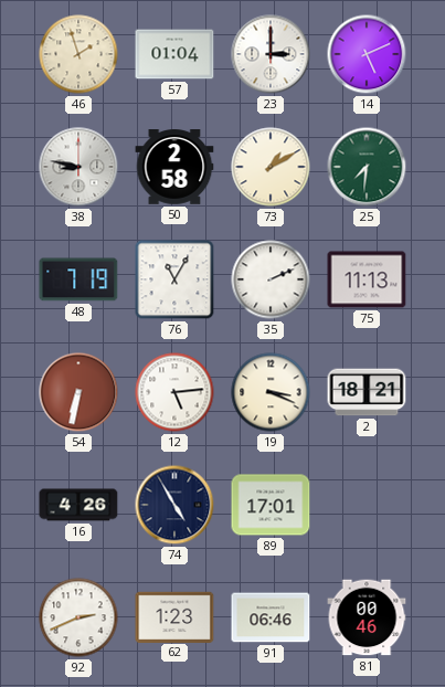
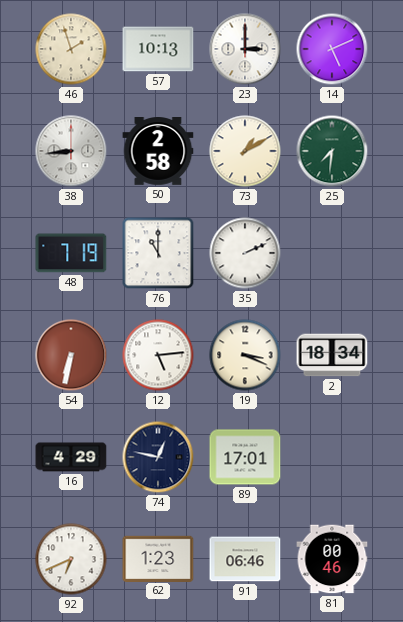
57: 01:04 -> 10:13 (158, 49)
38: 8:47 -> 8:44 (71, 151)
76: 11:05 -> 11:00 (158, 253)
75: 11:13 -> none (367, 279)
2: 18:21 -> 18:34 (332, 355)
16: 4:26 -> 4:29 (71, 457)
74: 4:55 -> 12:47 (158, 457)
92: 2:41 -> 6:41 (71, 559)
